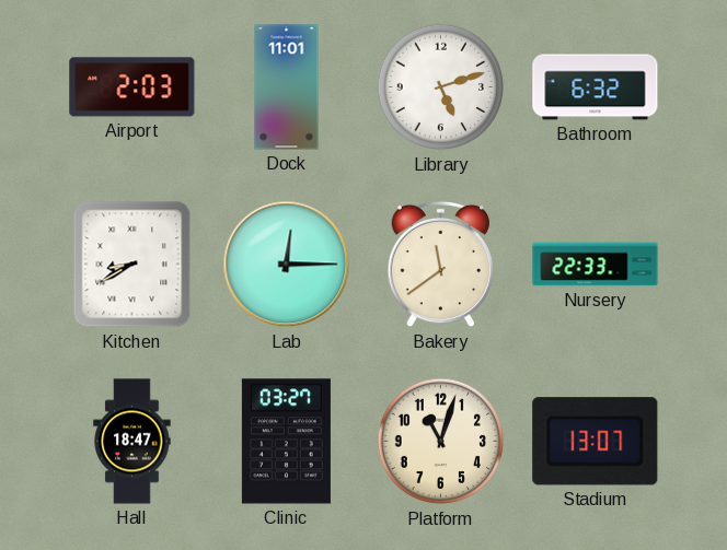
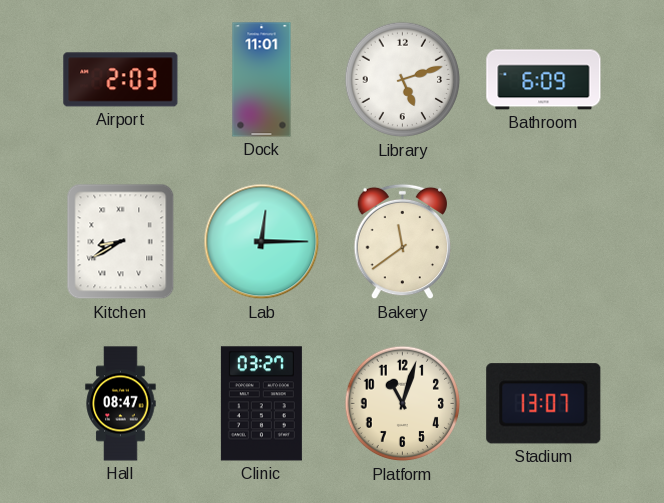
Bathroom: 6:32 -> 6:09 (544, 80)
Nursery: 22:33 -> none (596, 265)
Hall: 18:47 -> 08:47 (121, 404)
